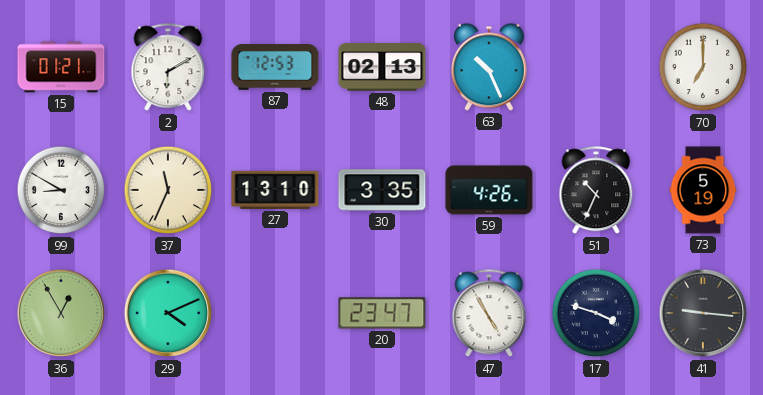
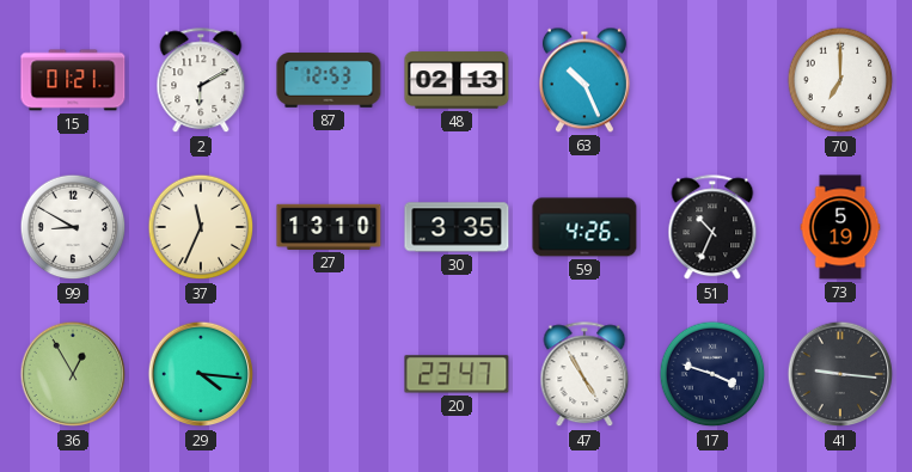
29: 4:11 -> 4:16 (201, 374)
